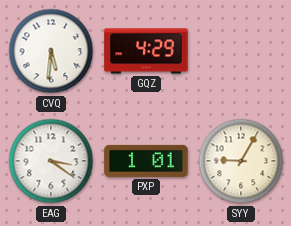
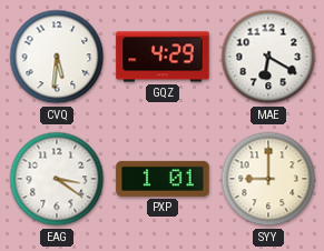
MAE: none -> 6:20 (268, 57)
SYY: 9:05 -> 9:00 (268, 179)
